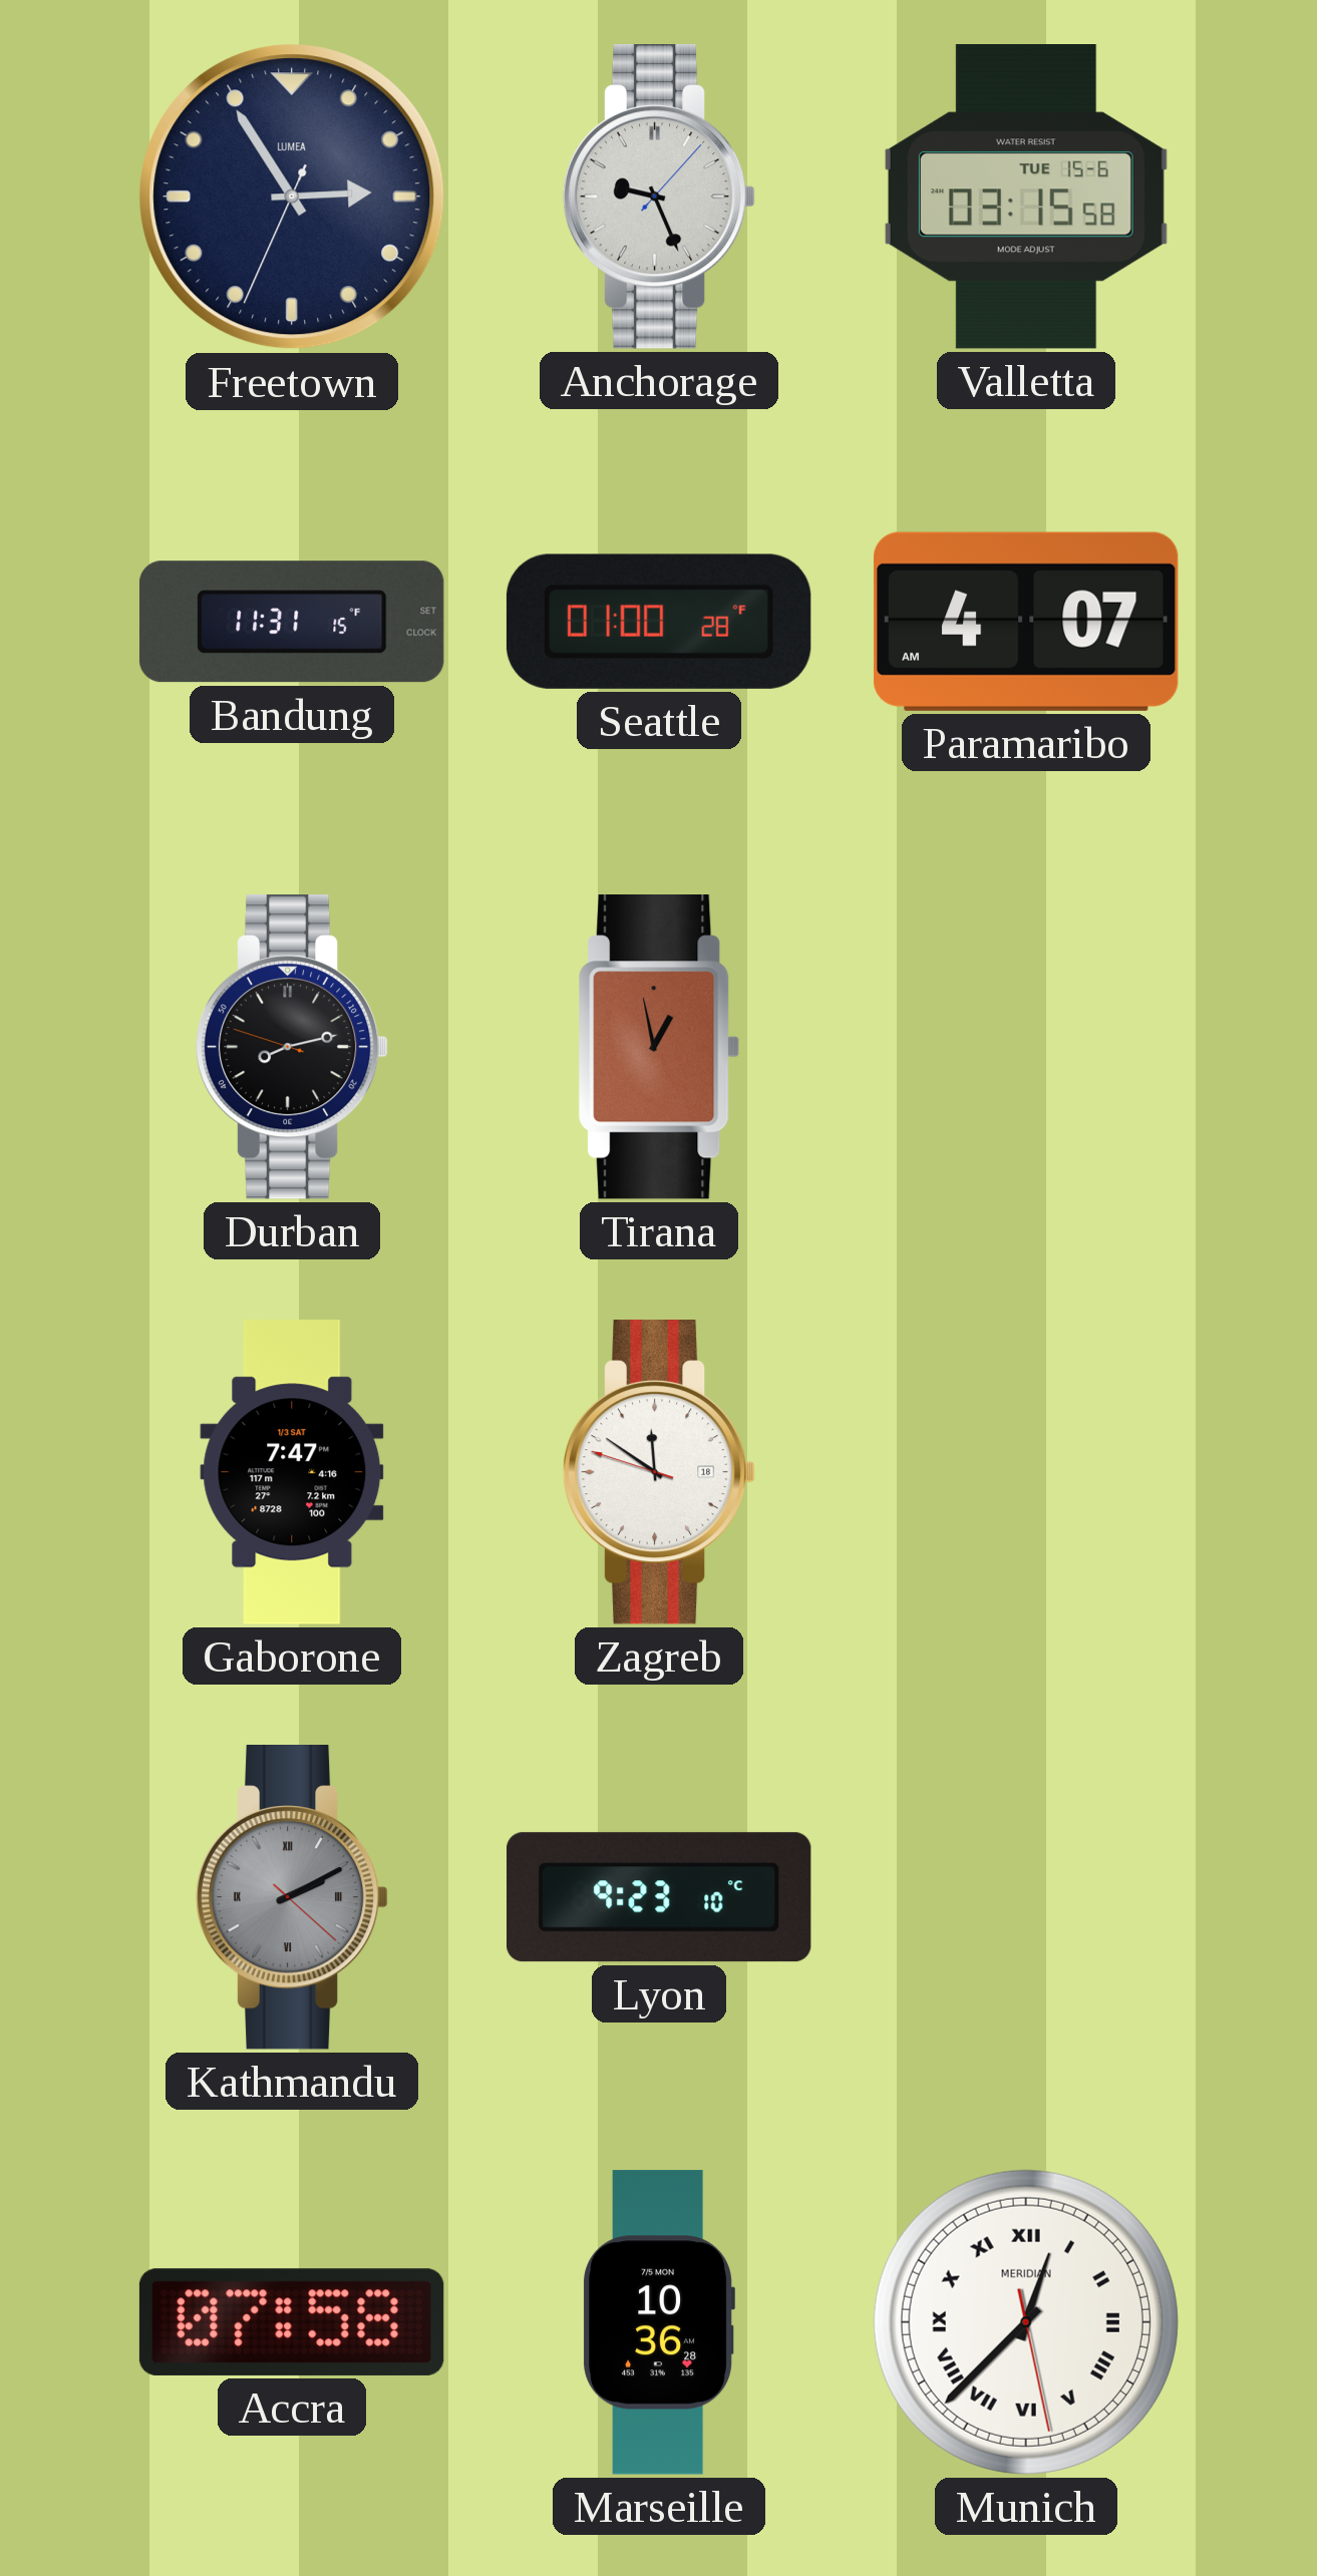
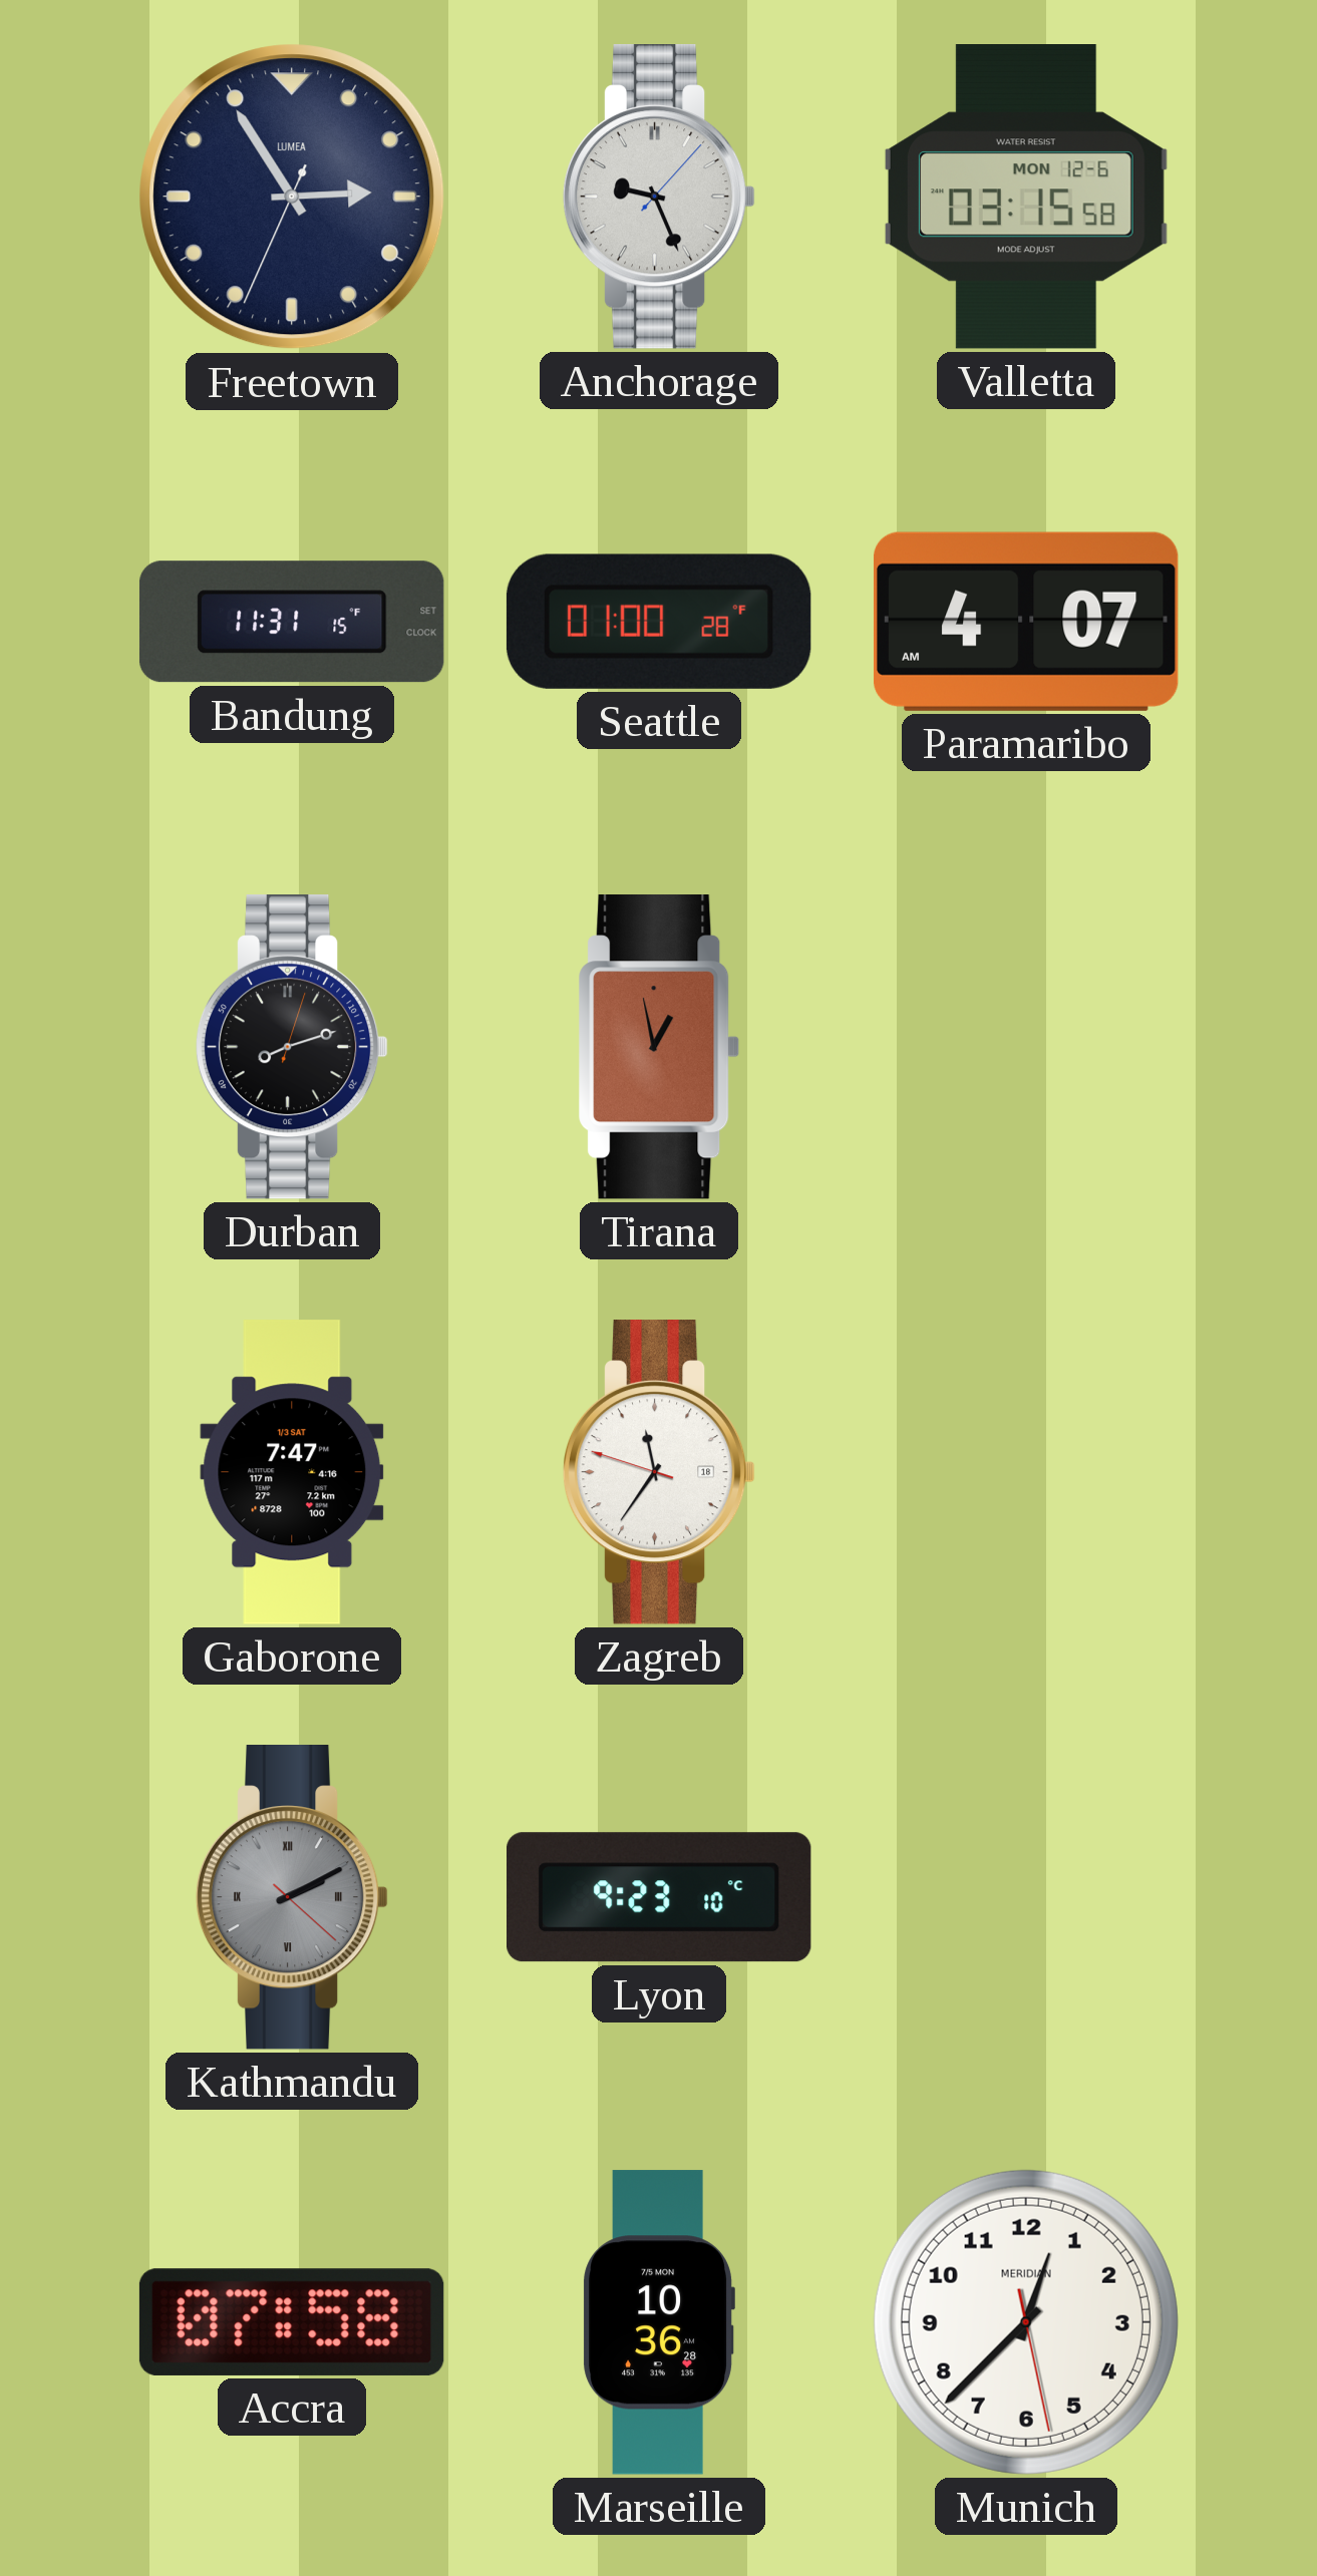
Valletta date: TUE 15-6 -> MON 12-6 (1026, 198)
Durban: 8:12:48 -> 8:12:03 (292, 1048)
Zagreb: 11:50 -> 11:35 (659, 1473)
Munich numerals: Roman -> Arabic (1026, 2322)
